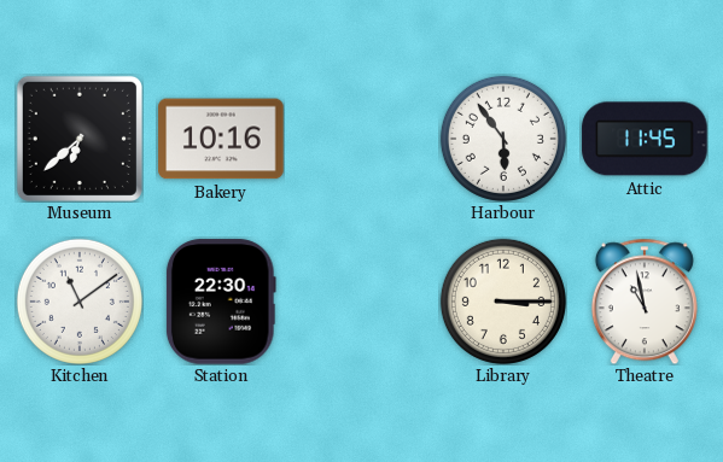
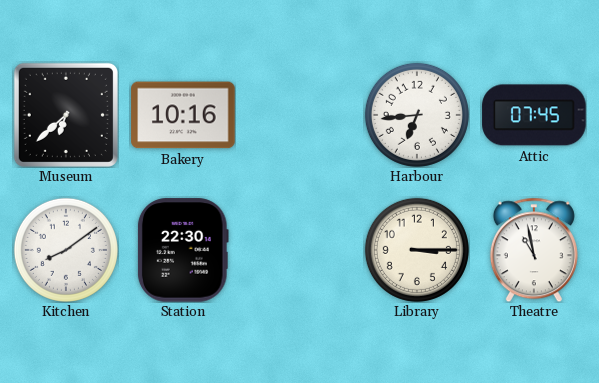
Harbour: 5:54 -> 6:44 (417, 115)
Attic: 11:45 -> 07:45 (534, 115)
Kitchen: 11:09 -> 8:09 (66, 250)
